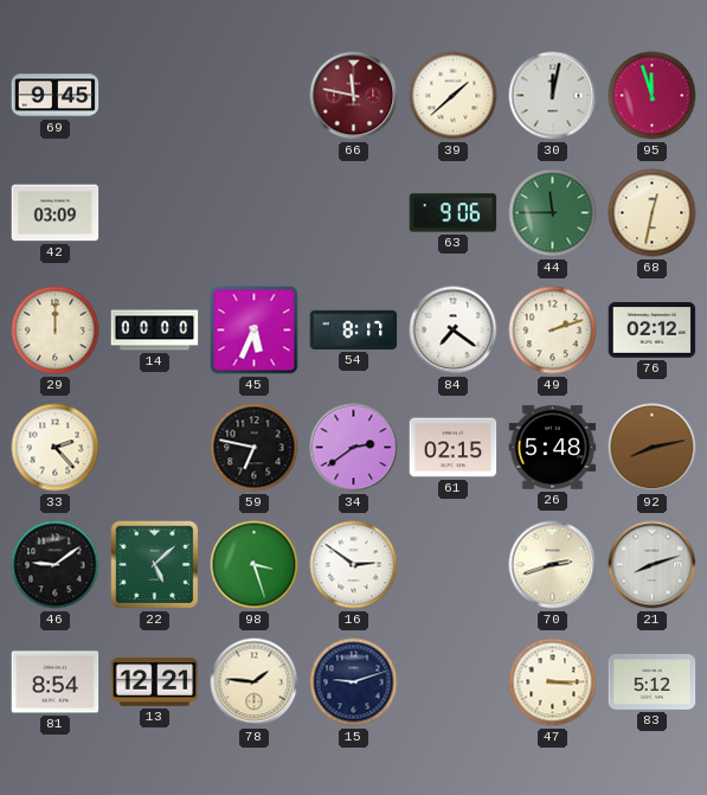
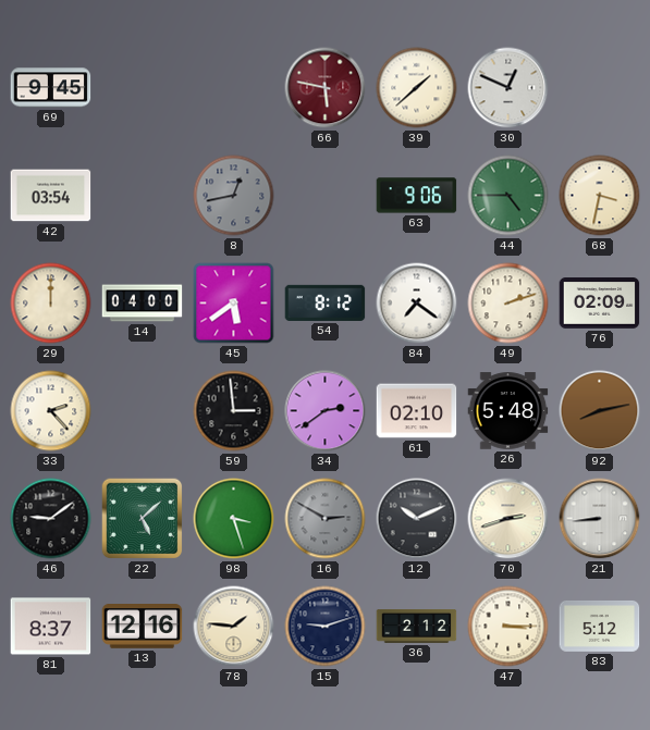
66: 11:47 -> 5:47 (326, 88)
30: 12:02 -> 12:49 (508, 88)
95: 11:57 -> none (653, 96)
42: 03:09 -> 03:54 (51, 196)
8: none -> 12:43 (234, 196)
44: 11:45 -> 4:45 (508, 196)
68: 12:32 -> 3:32 (600, 196)
14: 00:00 -> 04:00 (143, 304)
45: 5:34 -> 5:39 (234, 304)
54: 8:17 -> 8:12 (326, 302)
76: 02:12 -> 02:09 (600, 304)
59: 6:47 -> 2:59 (234, 411)
61: 02:15 -> 02:10 (417, 411)
16: 2:51 -> 2:50 (326, 519)
16 dial: white -> grey (326, 519)
12: none -> 10:11 (417, 519)
21: 8:12 -> 8:44 (600, 519)
81: 8:54 -> 8:37 (51, 627)
13: 12:21 -> 12:16 (143, 627)
36: none -> 2:12 (417, 627)
